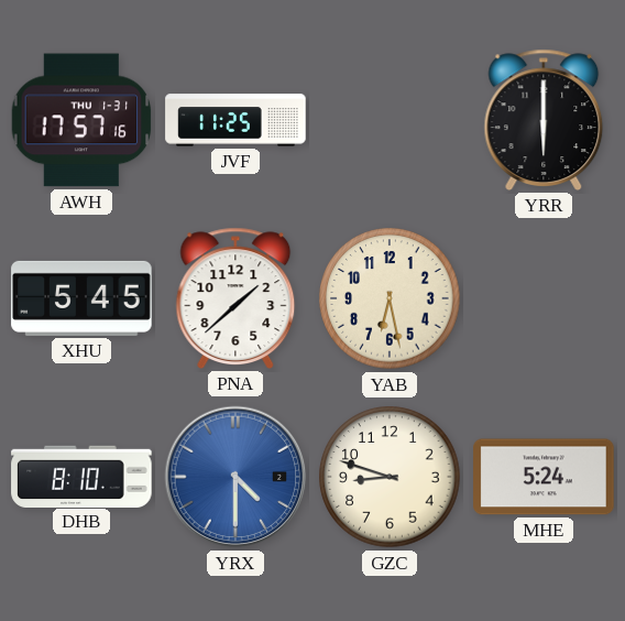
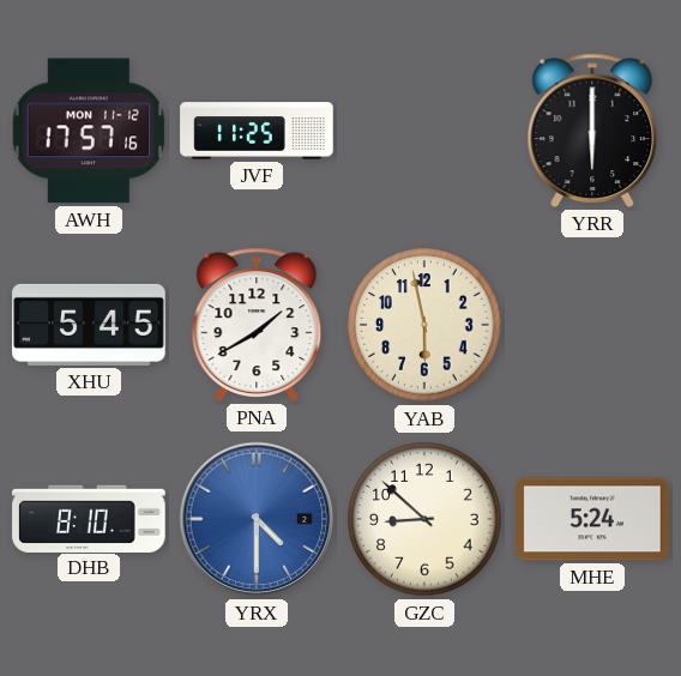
AWH date: THU 1-31 -> MON 11-12 (89, 131)
PNA: 1:38 -> 1:40 (257, 325)
YAB: 6:28 -> 5:58 (424, 325)
GZC: 8:48 -> 8:52 (424, 519)
